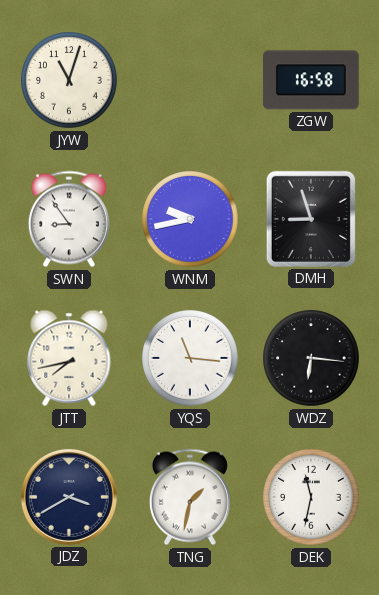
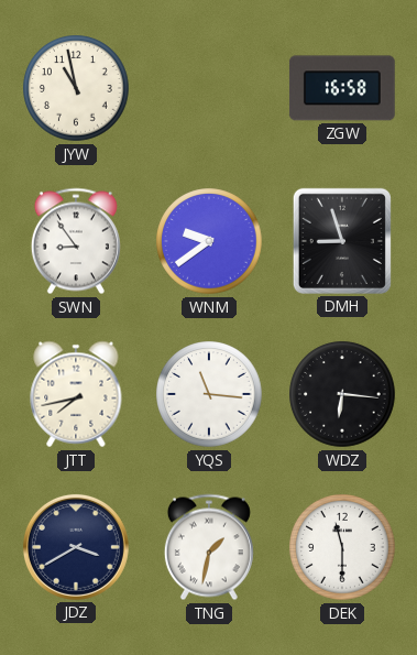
JYW: 11:03 -> 10:58 (76, 88)
WNM: 9:43 -> 9:39 (209, 241)
DEK: 11:32 -> 11:30 (342, 547)
